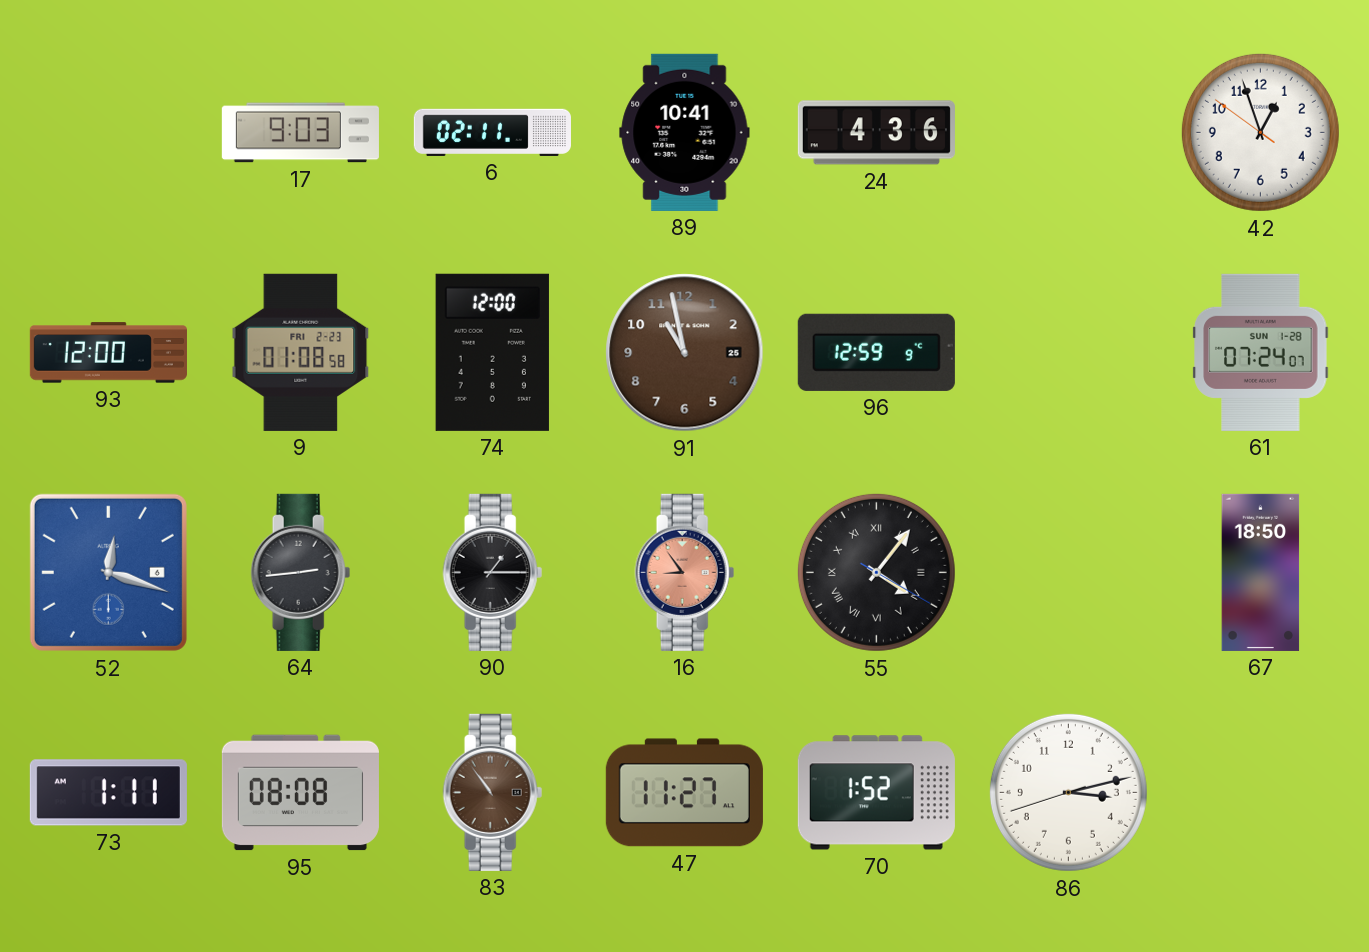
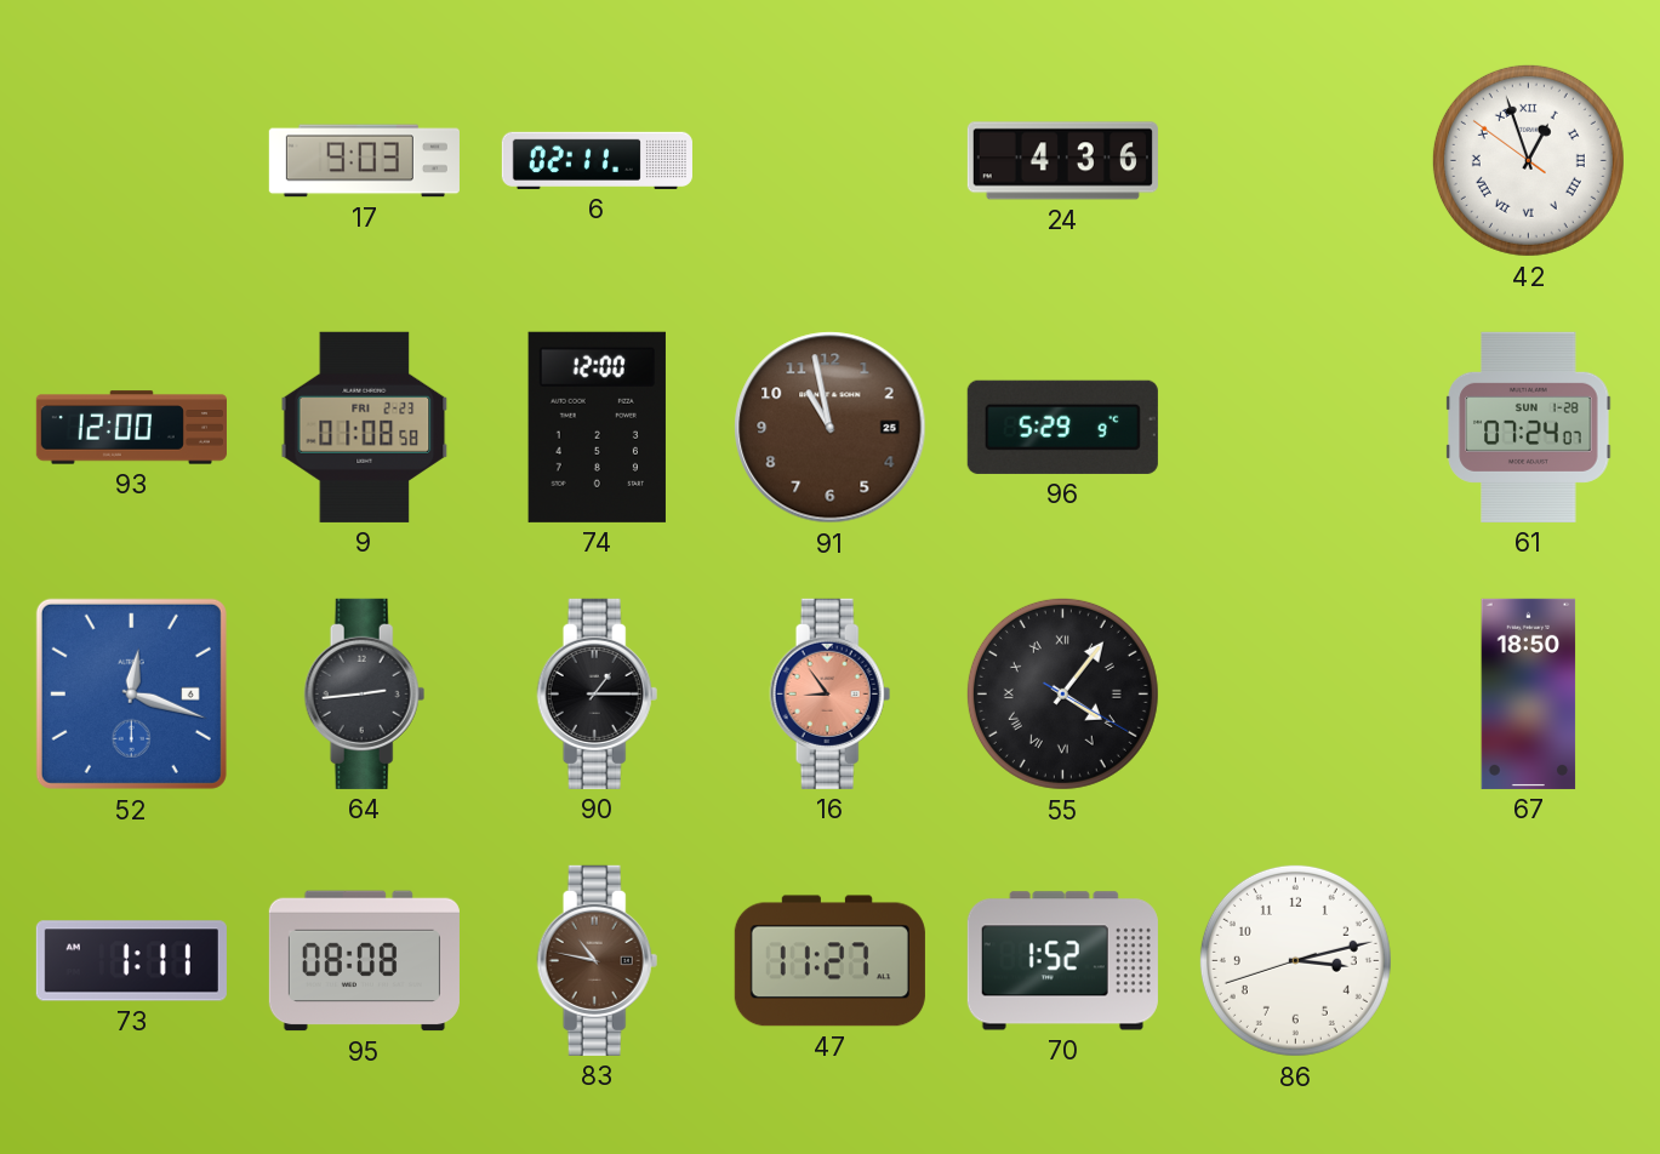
89: 10:41 -> none (685, 132)
42 numerals: Arabic -> Roman (1528, 160)
96: 12:59 -> 5:29 (1062, 427)
83: 10:54 -> 10:47 (598, 960)
